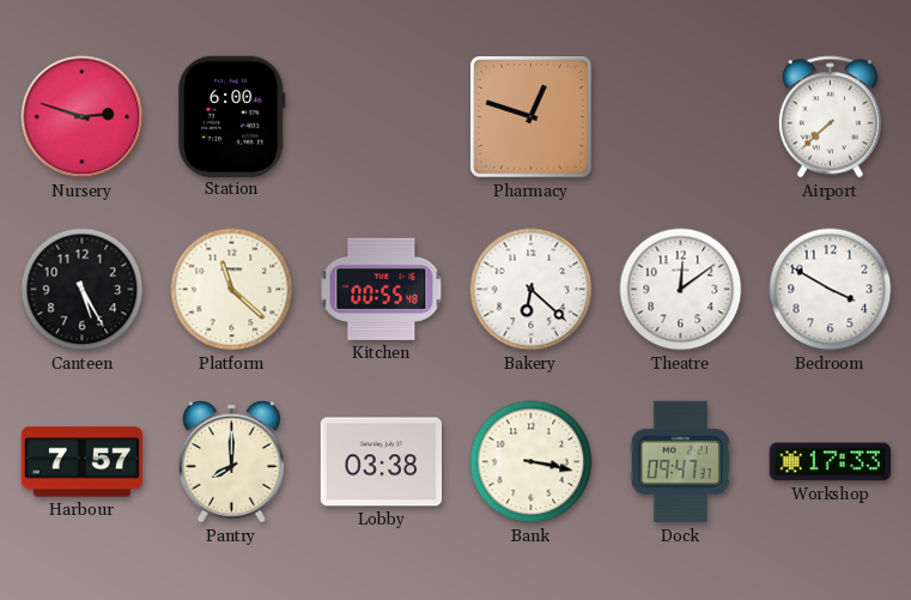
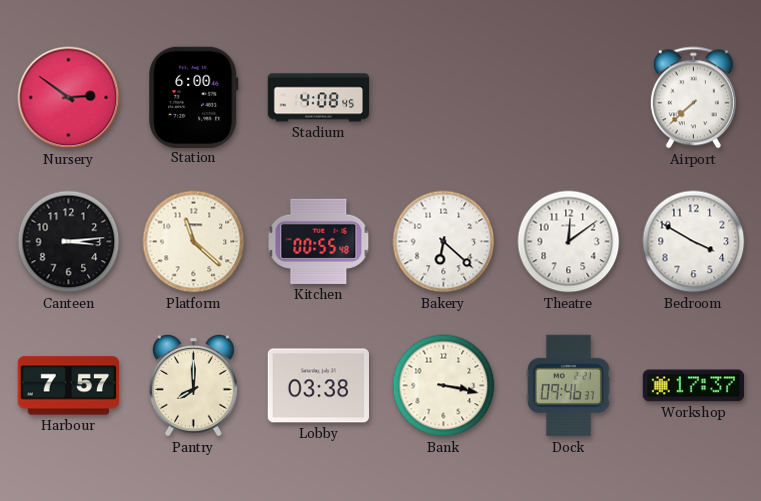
Nursery: 2:48 -> 2:51 (69, 98)
Stadium: none -> 4:08 (319, 98)
Pharmacy: 12:48 -> none (532, 117)
Canteen: 5:25 -> 3:14 (69, 242)
Dock: 09:47 -> 09:46 (568, 386)
Workshop: 17:33 -> 17:37 (694, 386)
